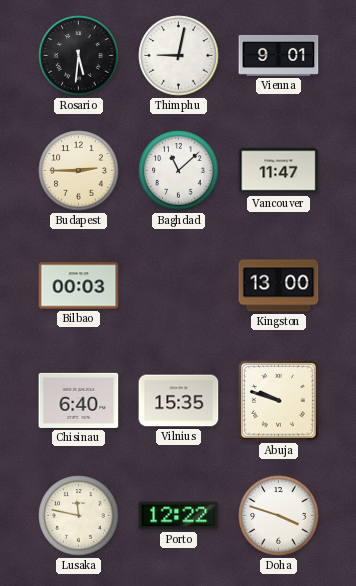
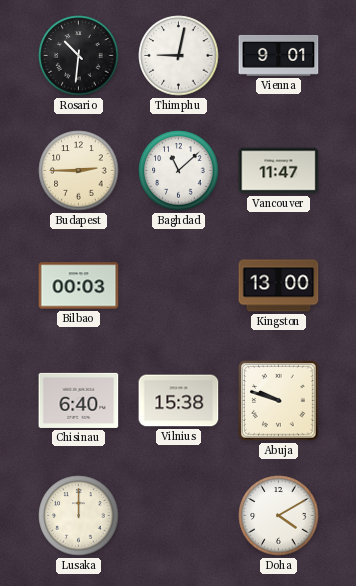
Rosario: 5:31 -> 10:31 (79, 56)
Vilnius: 15:35 -> 15:38 (179, 401)
Lusaka: 11:47 -> 12:00 (79, 516)
Porto: 12:22 -> none (179, 516)
Doha: 3:48 -> 4:10 (279, 516)
